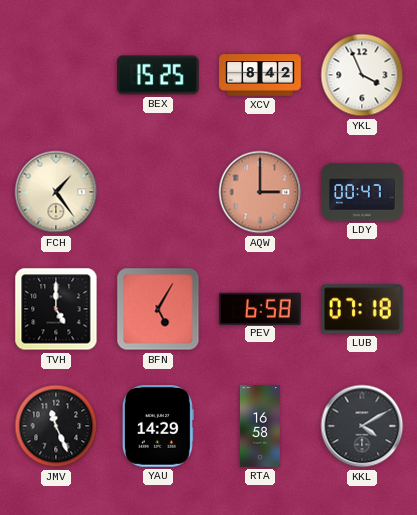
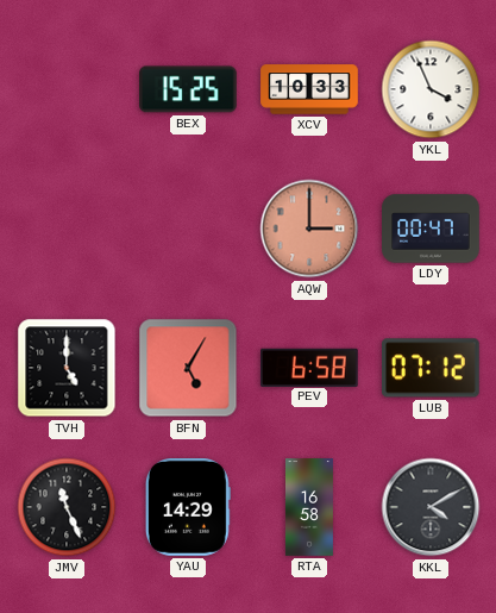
XCV: 8:42 -> 10:33 (309, 89)
FCH: 1:24 -> none (56, 192)
LUB: 07:18 -> 07:12 (432, 368)
